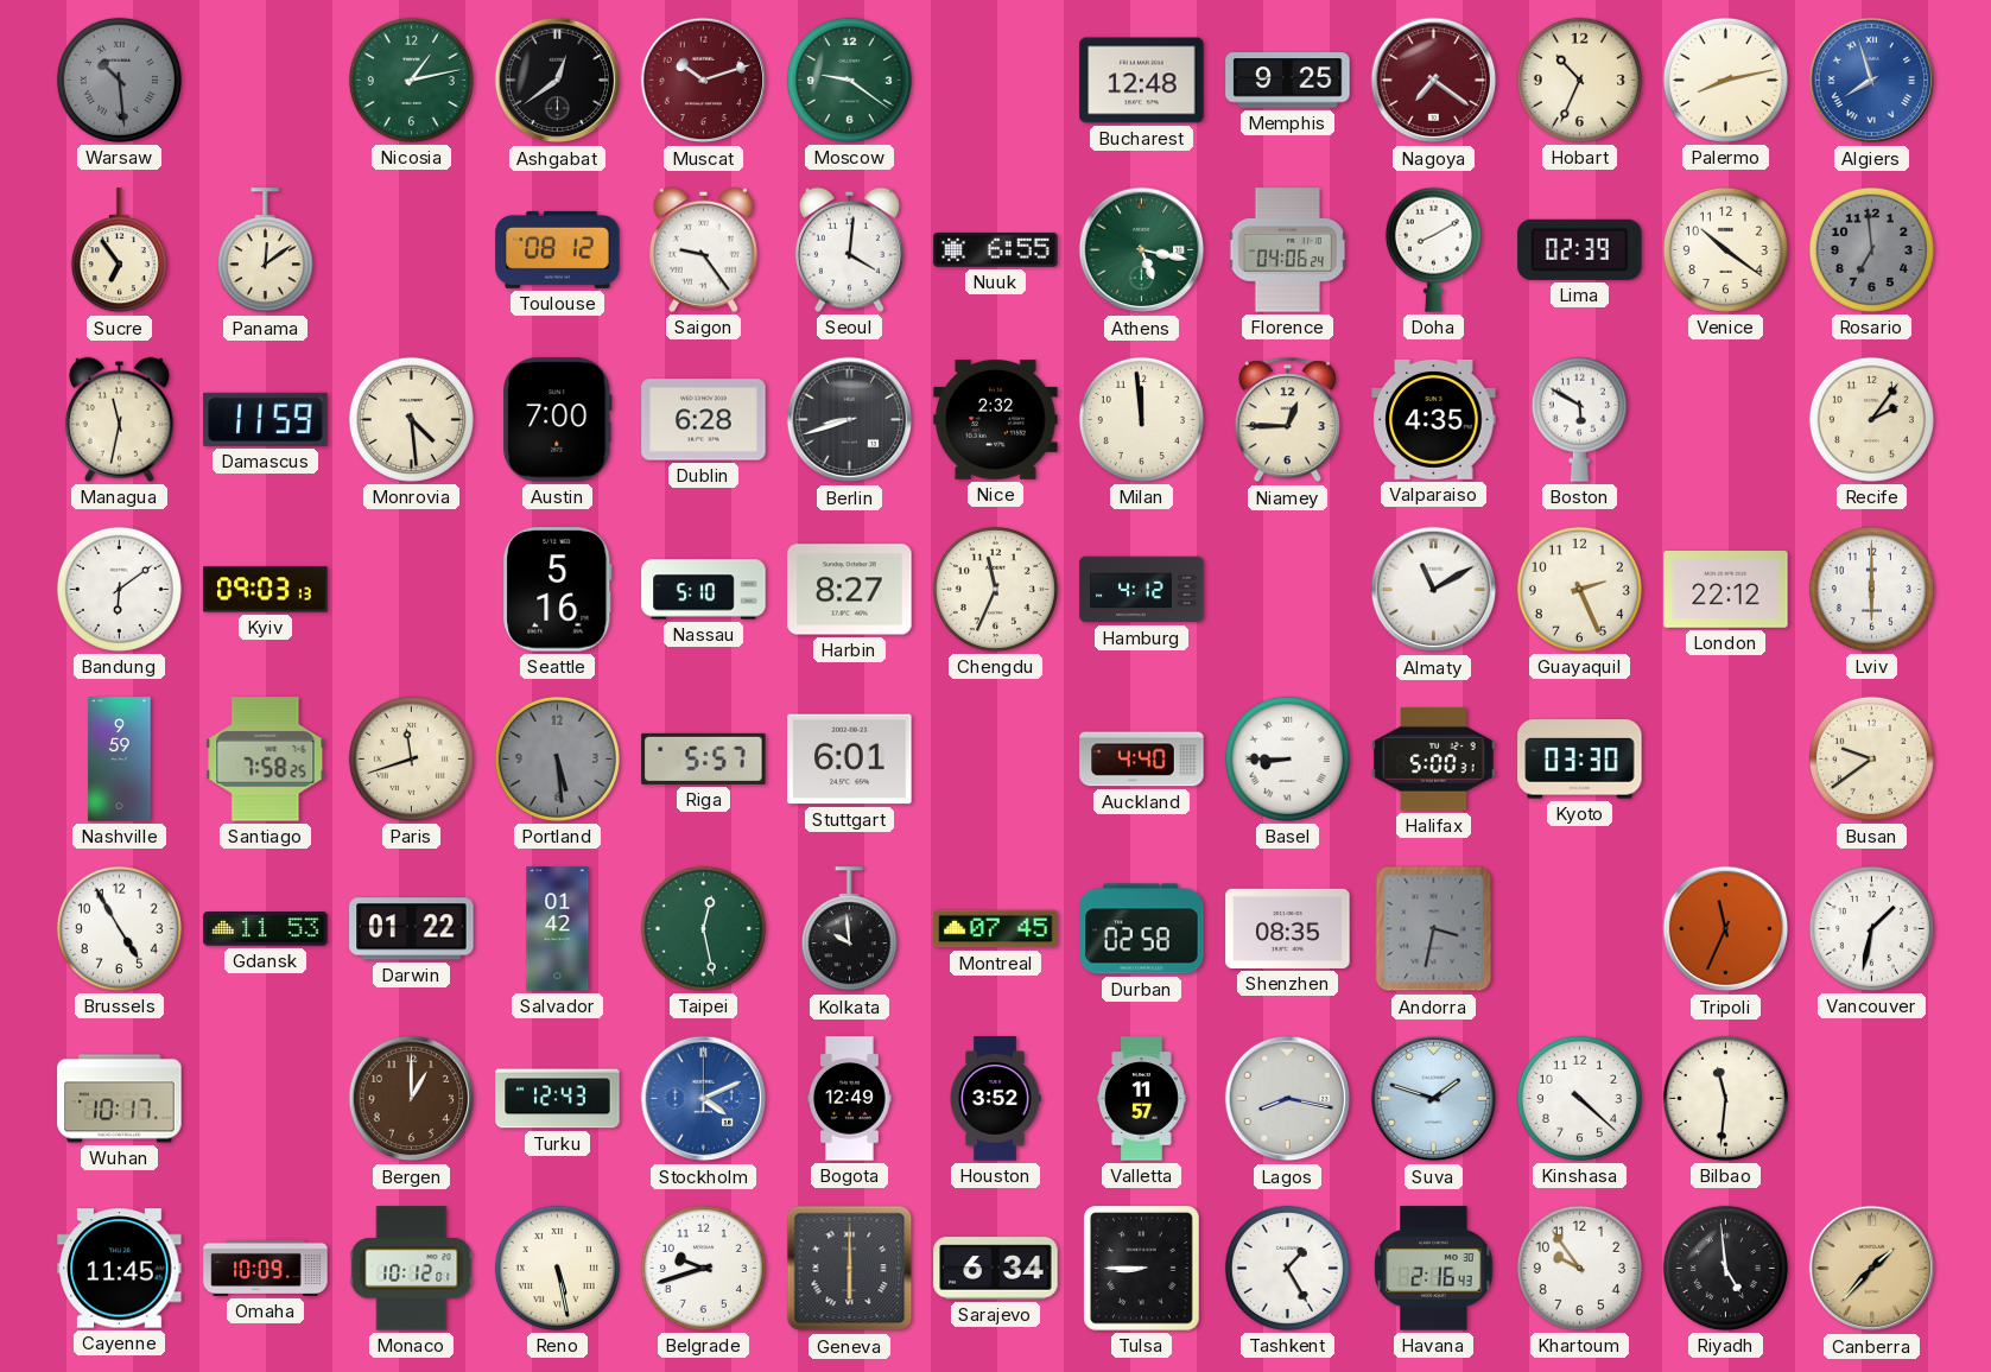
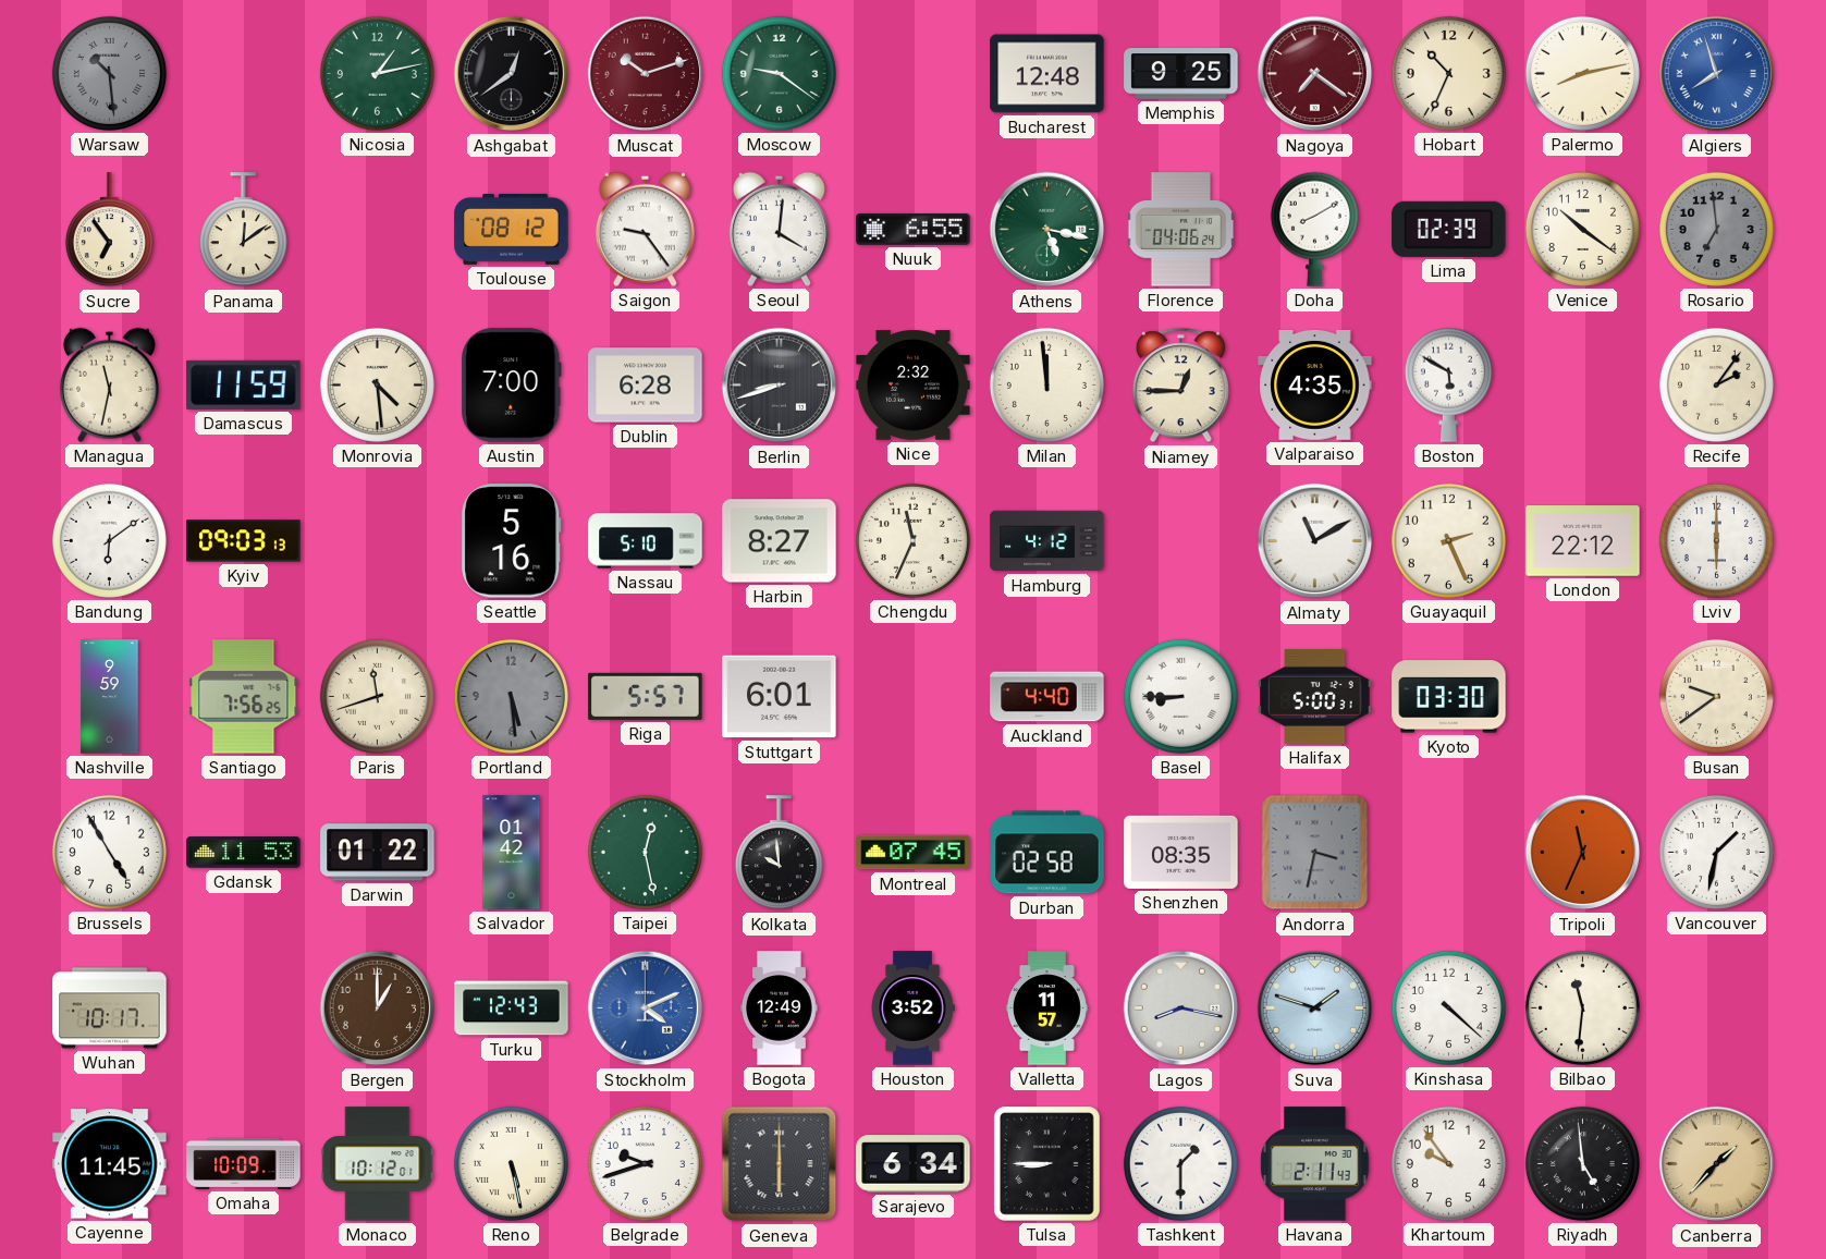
Santiago: 7:58 -> 7:56 (244, 697)
Tashkent: 1:25 -> 1:30 (1180, 1163)
Havana: 2:16 -> 2:11 (1315, 1164)
